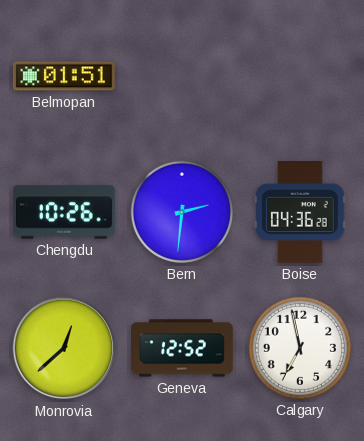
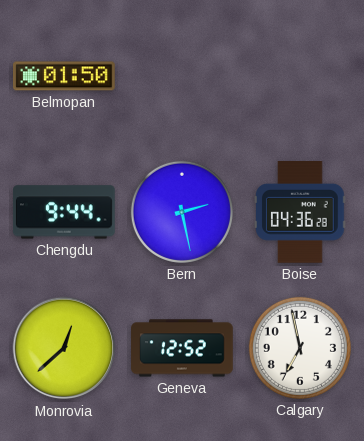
Belmopan: 01:51 -> 01:50 (65, 76)
Chengdu: 10:26 -> 9:44 (65, 212)
Bern: 2:31 -> 2:28 (182, 212)
